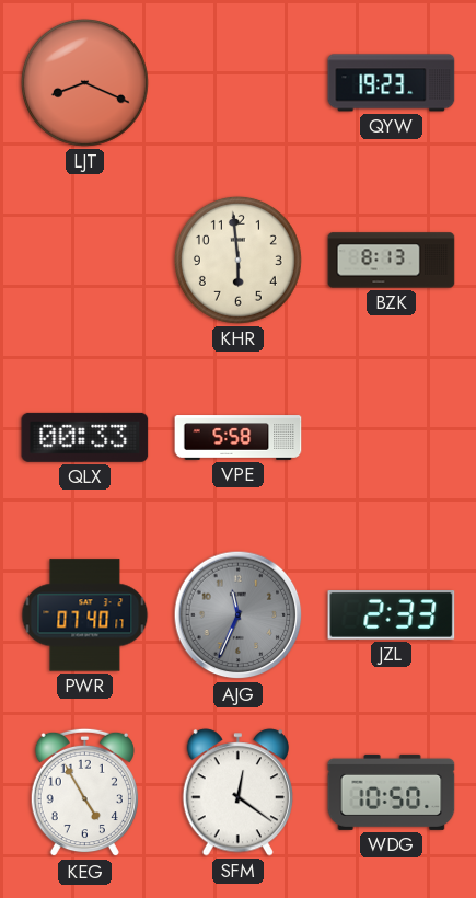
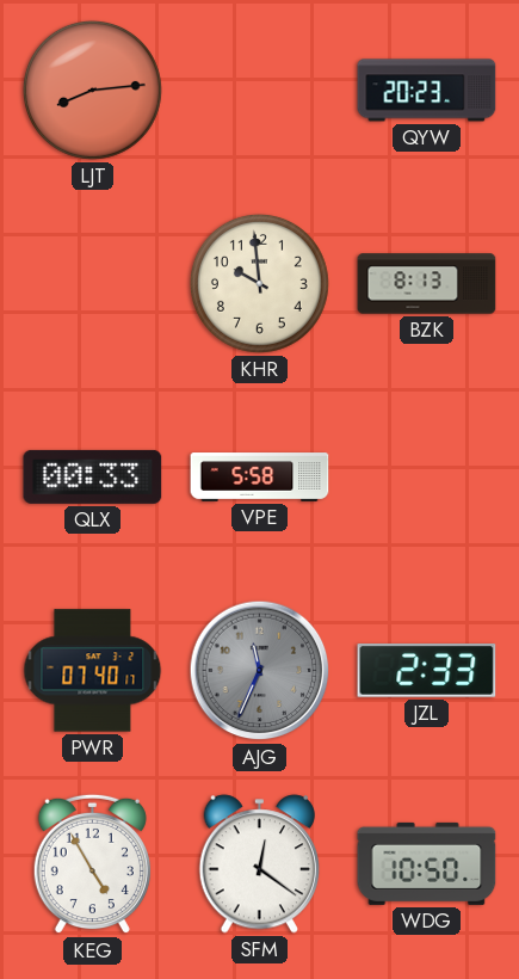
LJT: 8:19 -> 8:14 (92, 90)
QYW: 19:23 -> 20:23 (427, 91)
KHR: 5:59 -> 9:59 (259, 283)
